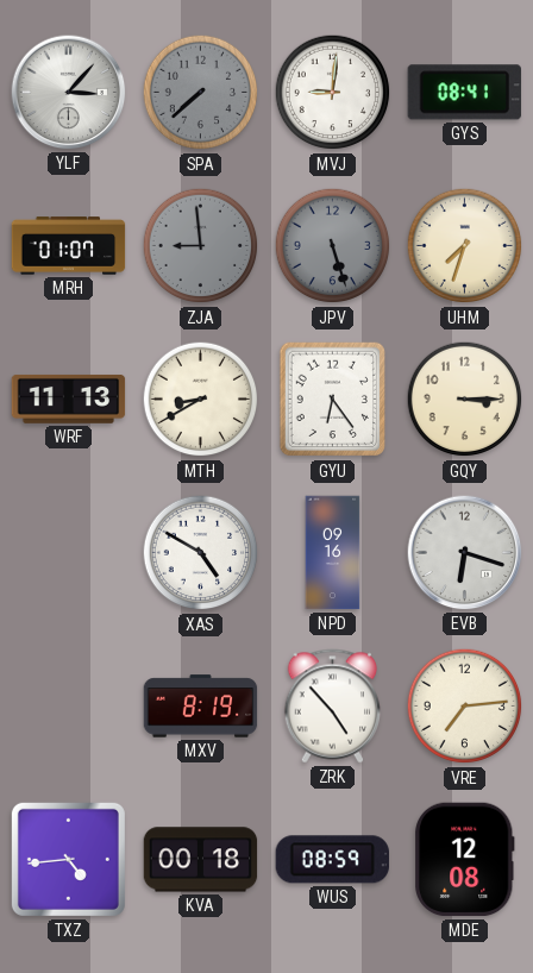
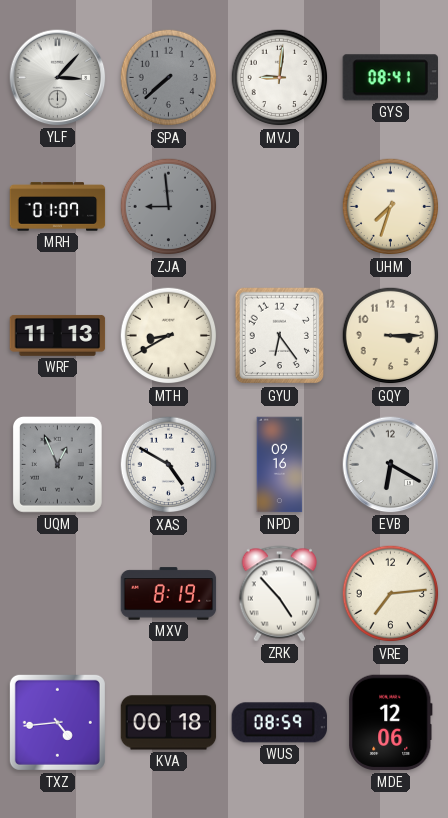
JPV: 5:27 -> none (333, 246)
UQM: none -> 12:56 (57, 465)
EVB: 6:18 -> 6:20 (391, 465)
MDE: 12:08 -> 12:06 (391, 723)
